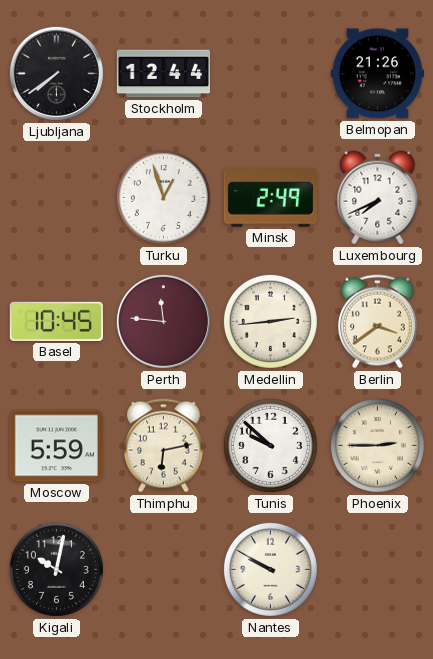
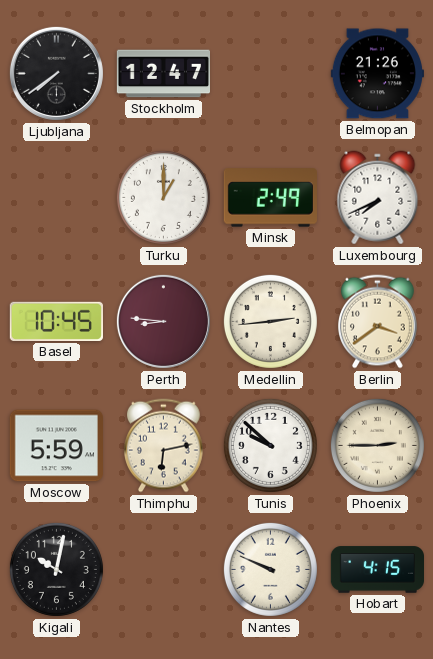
Stockholm: 12:44 -> 12:47 (163, 74)
Turku: 12:57 -> 1:00 (163, 197)
Perth: 11:46 -> 8:46 (163, 321)
Nantes: 9:50 -> 9:49 (270, 569)
Hobart: none -> 4:15 (377, 570)
